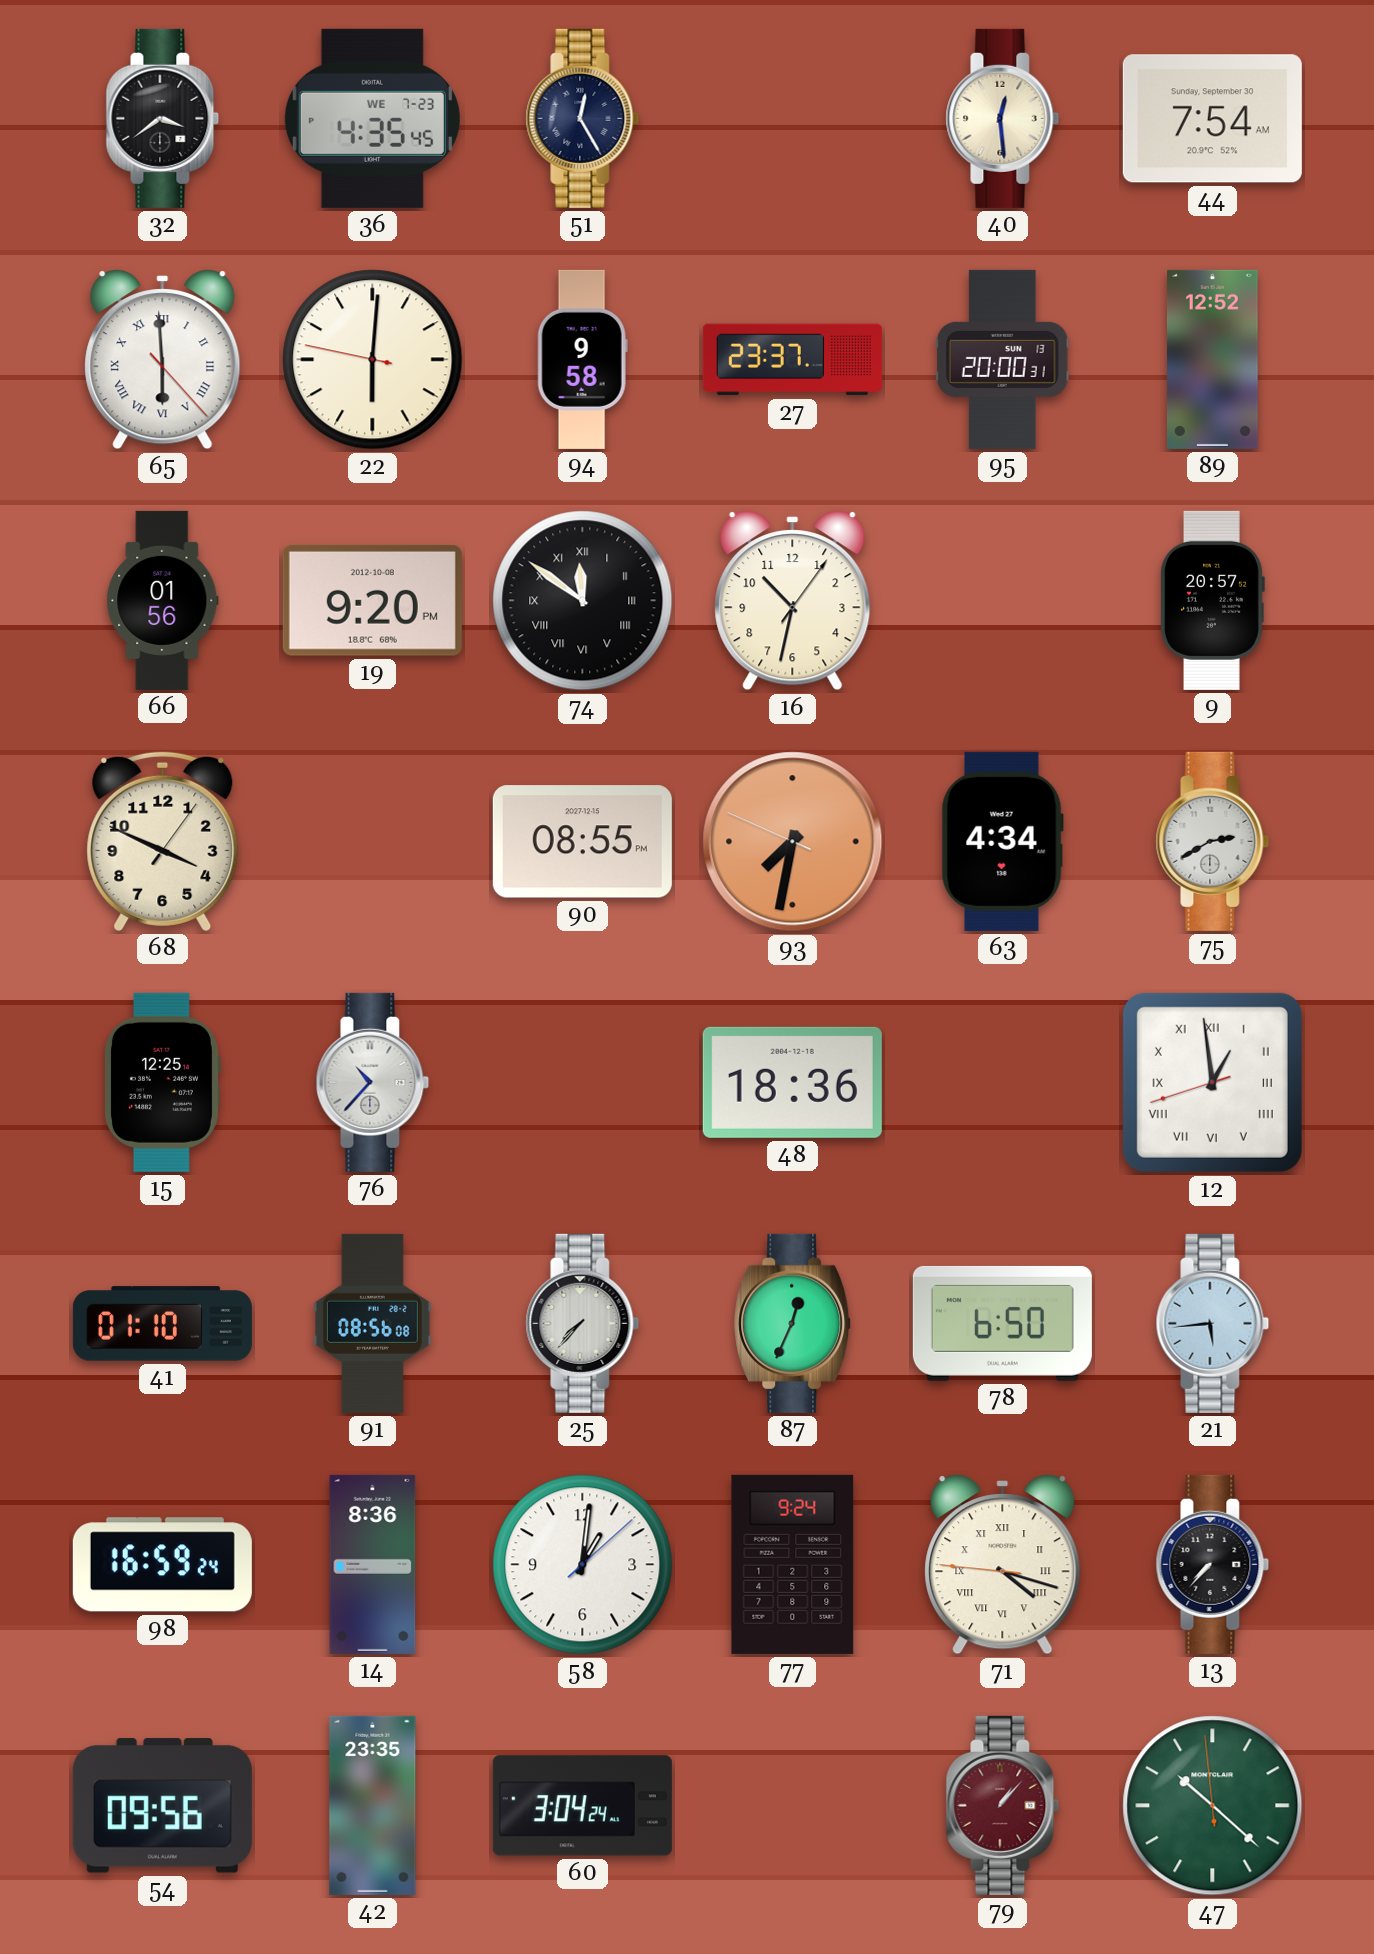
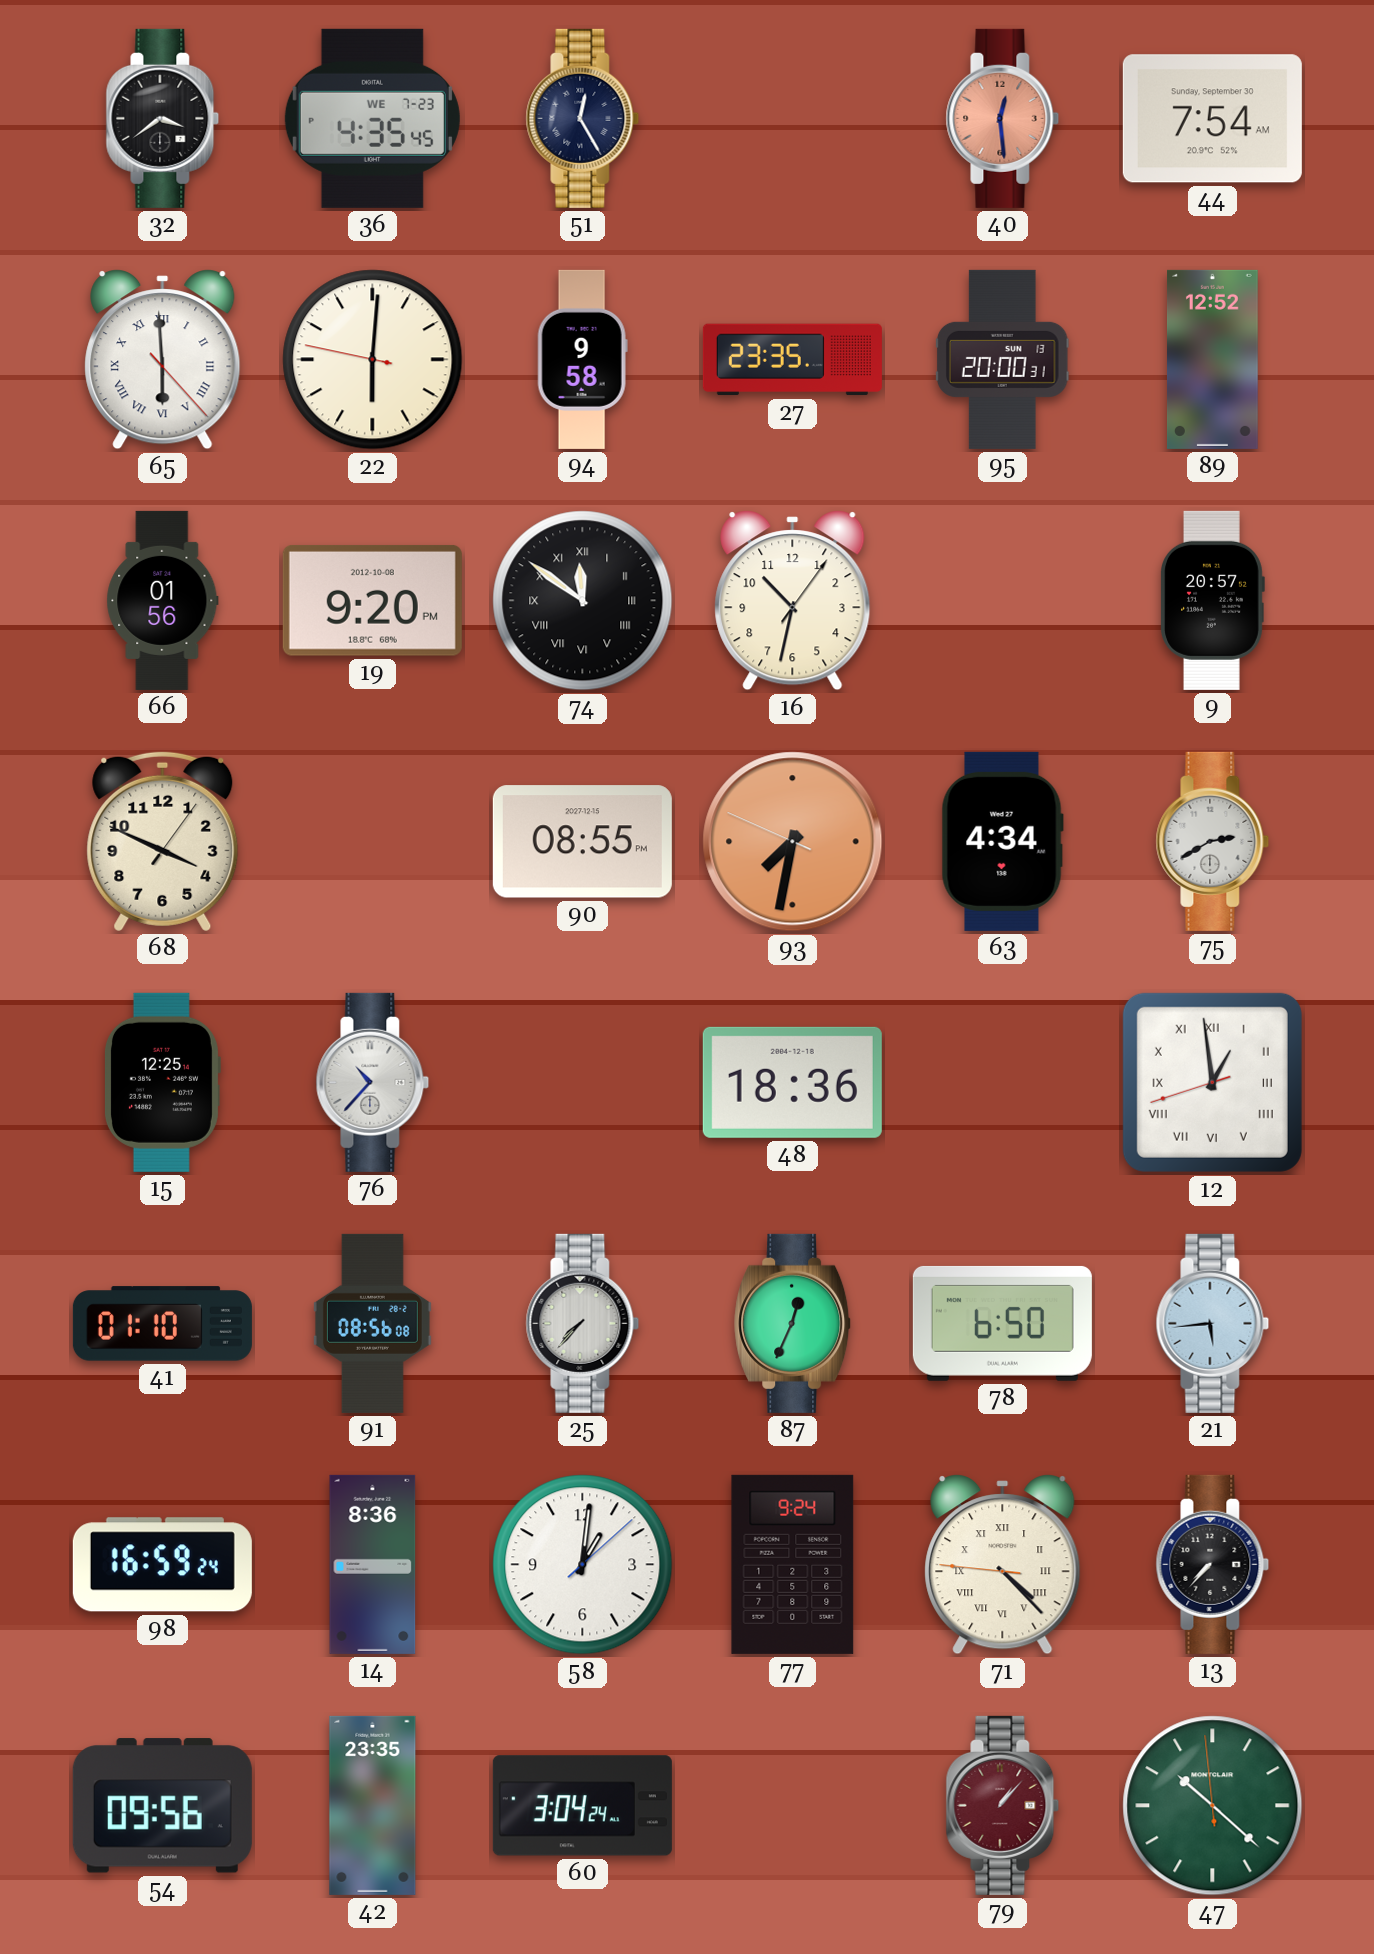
40 dial: cream -> salmon (1003, 118)
27: 23:37 -> 23:35 (792, 360)
71: 4:17 -> 4:22 (1003, 1565)
